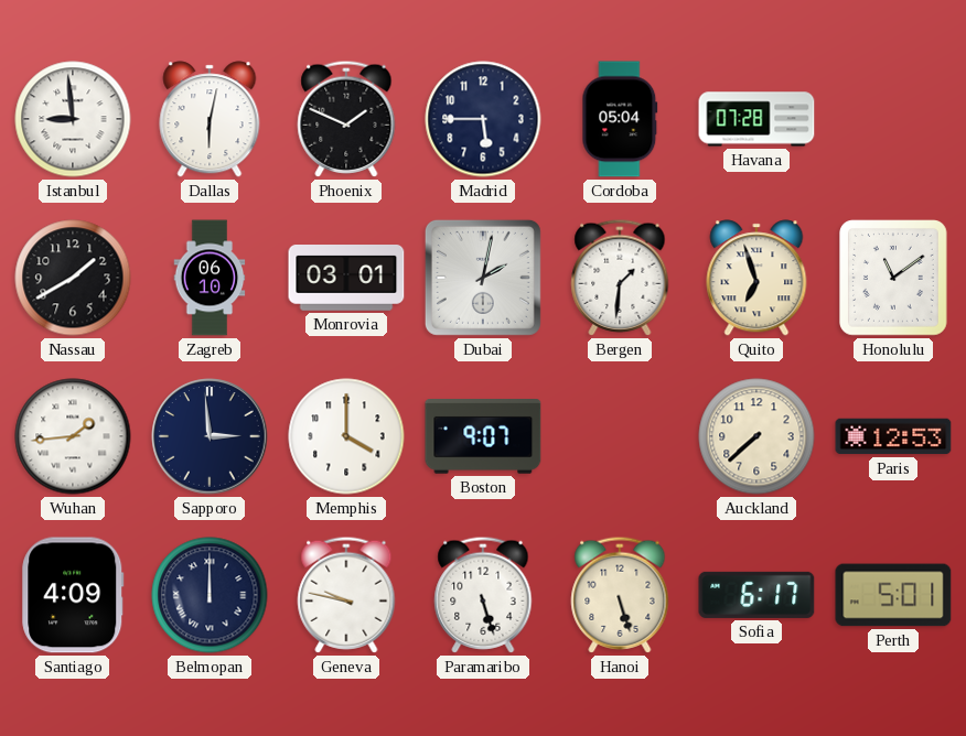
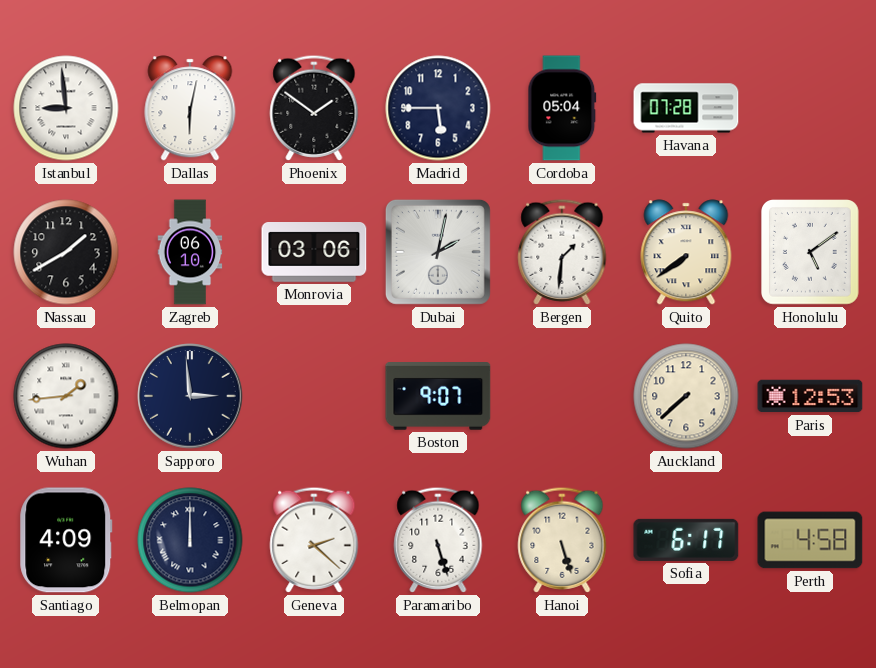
Phoenix: 1:49 -> 1:51 (314, 108)
Monrovia: 03:01 -> 03:06 (314, 253)
Quito: 6:57 -> 7:39 (686, 252)
Honolulu: 11:09 -> 5:09 (811, 253)
Memphis: 4:00 -> none (346, 436)
Geneva: 9:47 -> 2:22 (314, 540)
Perth: 5:01 -> 4:58 (810, 540)
